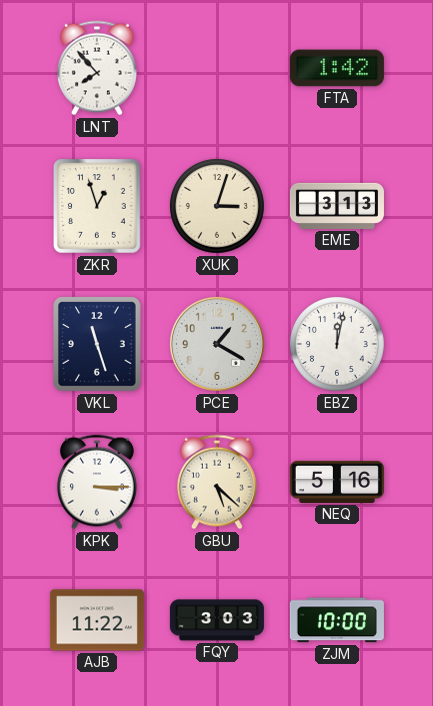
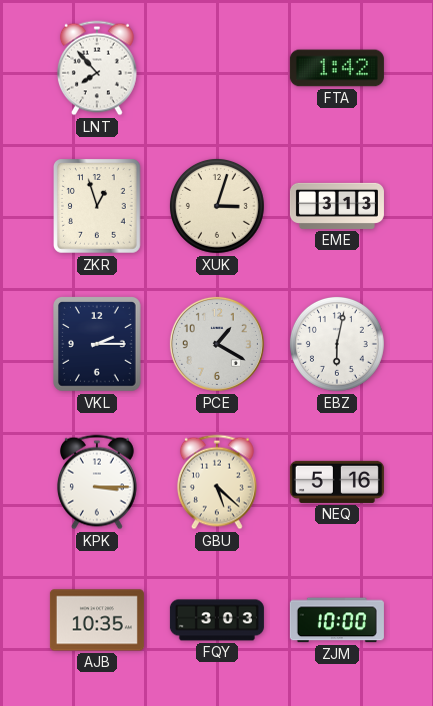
VKL: 11:27 -> 2:15 (98, 345)
EBZ: 12:02 -> 6:02 (337, 344)
AJB: 11:22 -> 10:35 (97, 620)
